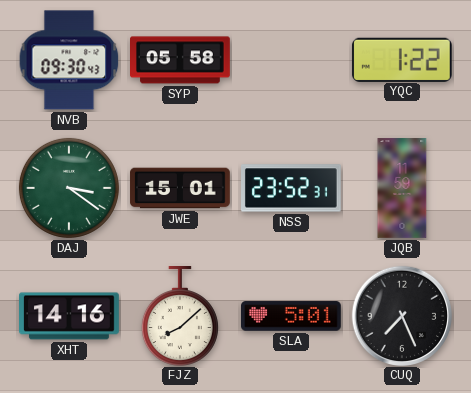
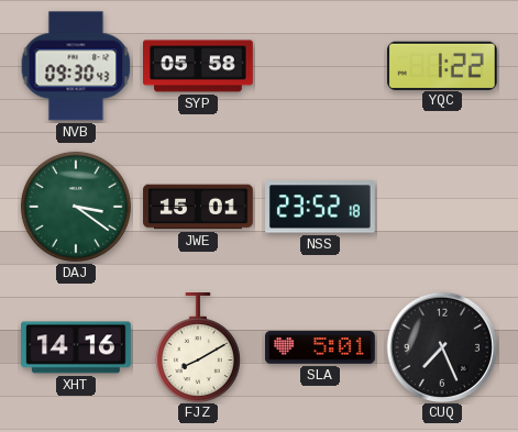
NSS: 23:52:31 -> 23:52:18 (321, 207)
JQB: 11:59 -> none (402, 188)
FJZ: 8:08 -> 8:10 (198, 347)
